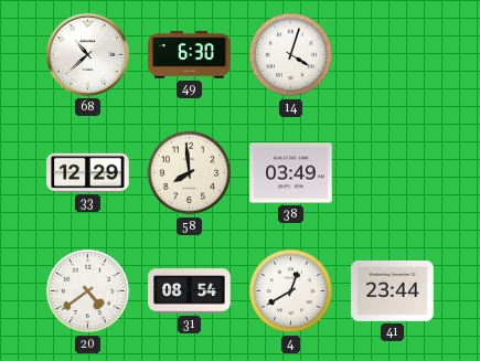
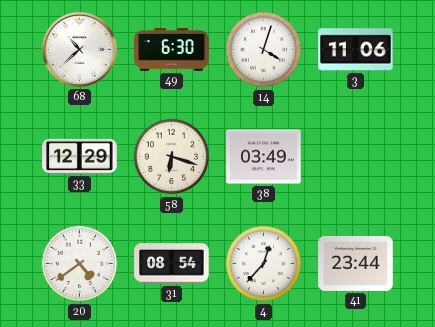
3: none -> 11:06 (356, 50)
58: 7:59 -> 6:18 (172, 157)
4: 12:40 -> 12:37 (264, 264)
